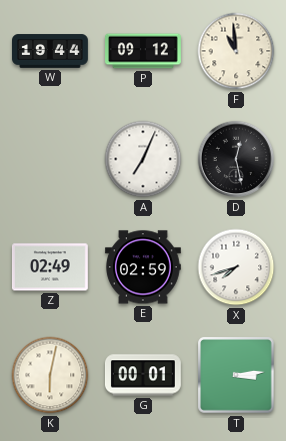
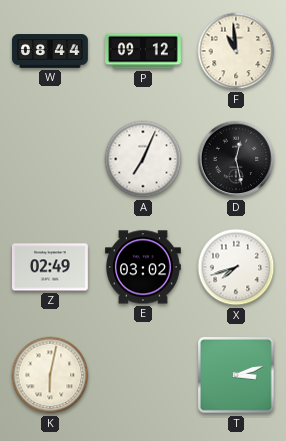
W: 19:44 -> 08:44 (51, 51)
E: 02:59 -> 03:02 (143, 267)
G: 00:01 -> none (143, 375)
T: 3:14 -> 3:12 (236, 375)
